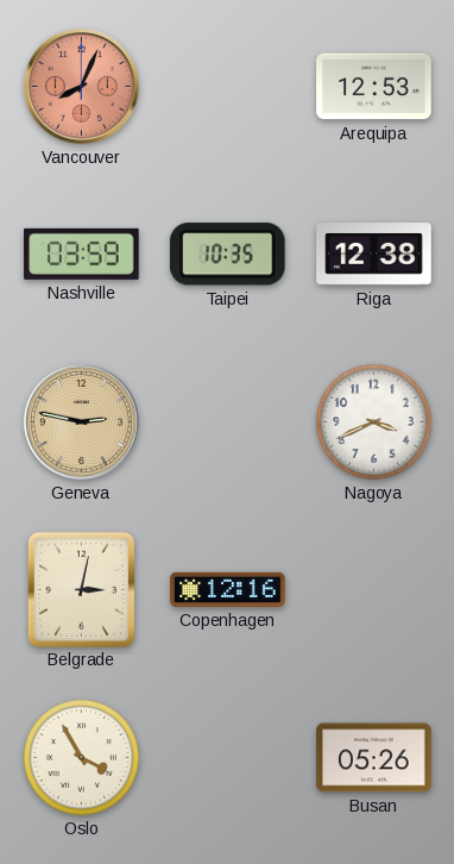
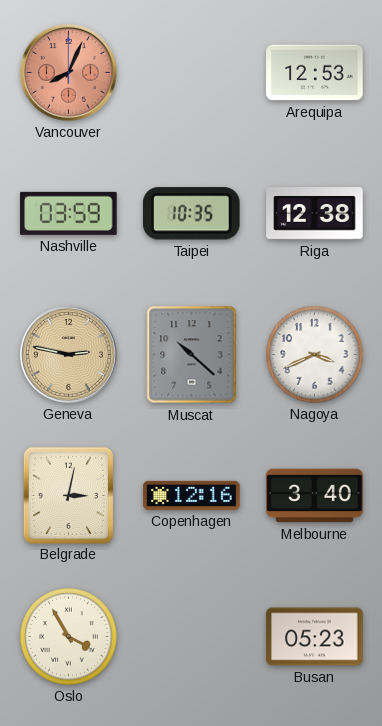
Muscat: none -> 10:22 (192, 355)
Melbourne: none -> 3:40 (315, 496)
Busan: 05:26 -> 05:23 (315, 637)
